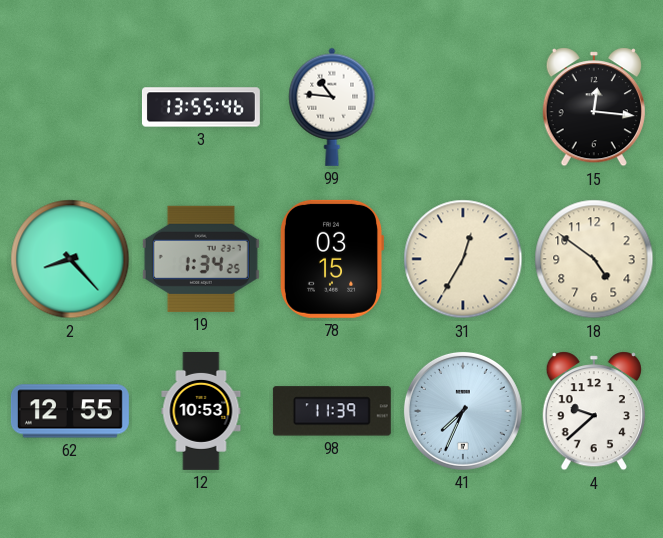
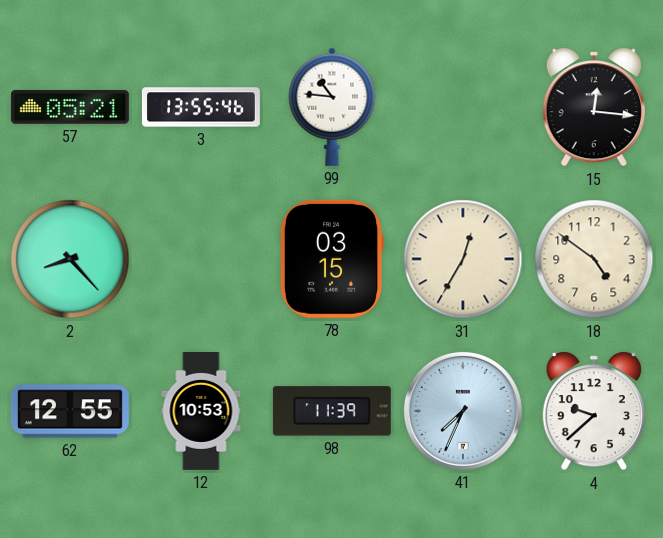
57: none -> 05:21 (70, 108)
19: 1:34 -> none (201, 259)
